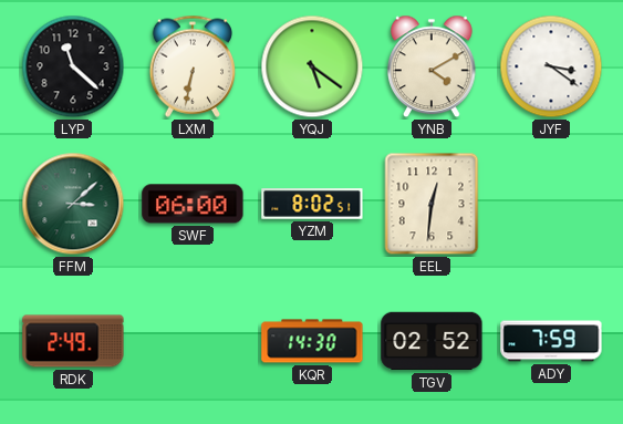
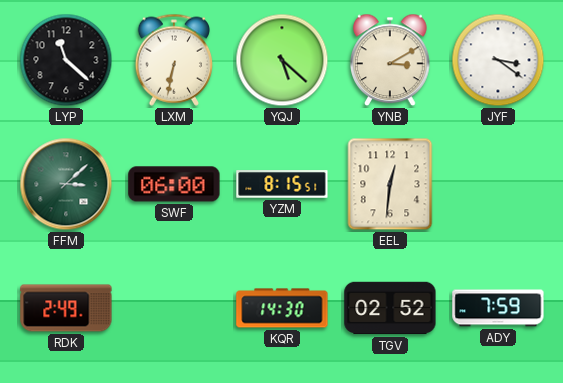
YQJ: 5:21 -> 5:22 (282, 60)
YNB: 4:10 -> 3:10 (390, 60)
YZM: 8:02 -> 8:15 (282, 184)
